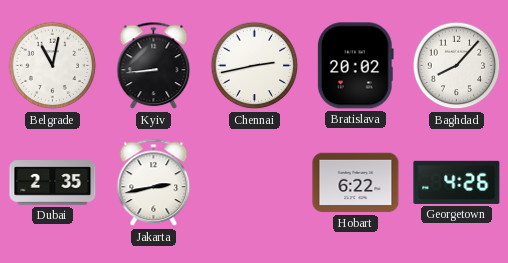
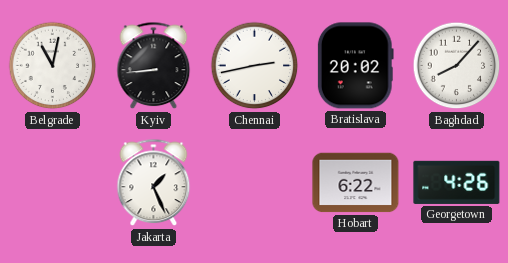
Dubai: 2:35 -> none (53, 183)
Jakarta: 2:43 -> 1:26 (154, 183)
